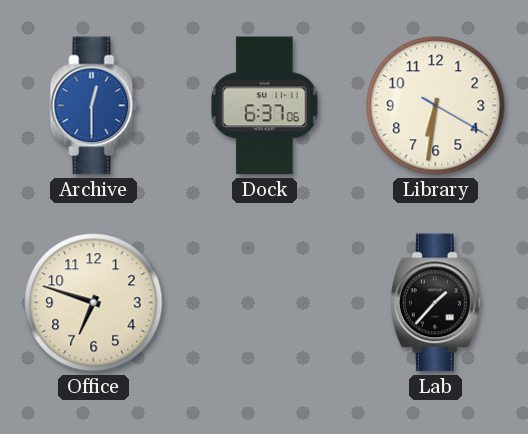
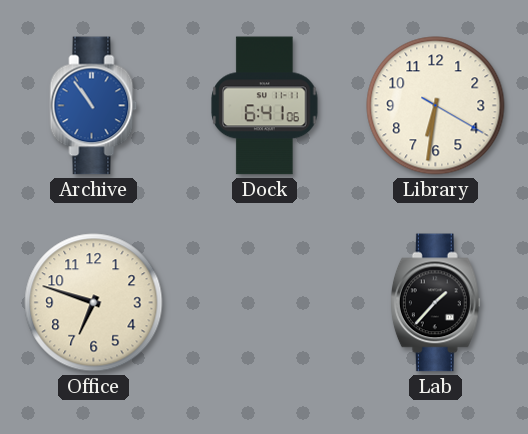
Archive: 12:30 -> 10:54 (94, 106)
Dock: 6:37 -> 6:41 (265, 106)
